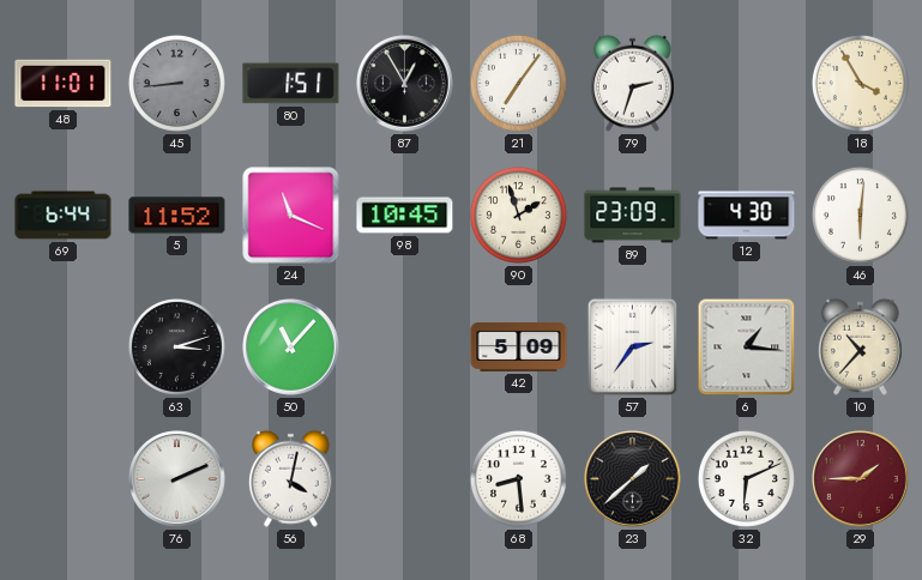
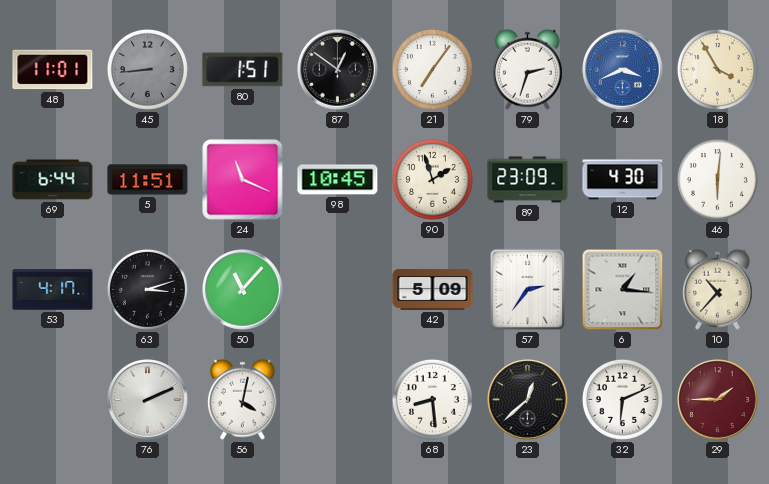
87: 12:55 -> 12:51 (338, 70)
74: none -> 3:41 (623, 70)
5: 11:52 -> 11:51 (148, 180)
53: none -> 4:17 (53, 290)
23: 1:38 -> 12:38 (528, 400)
